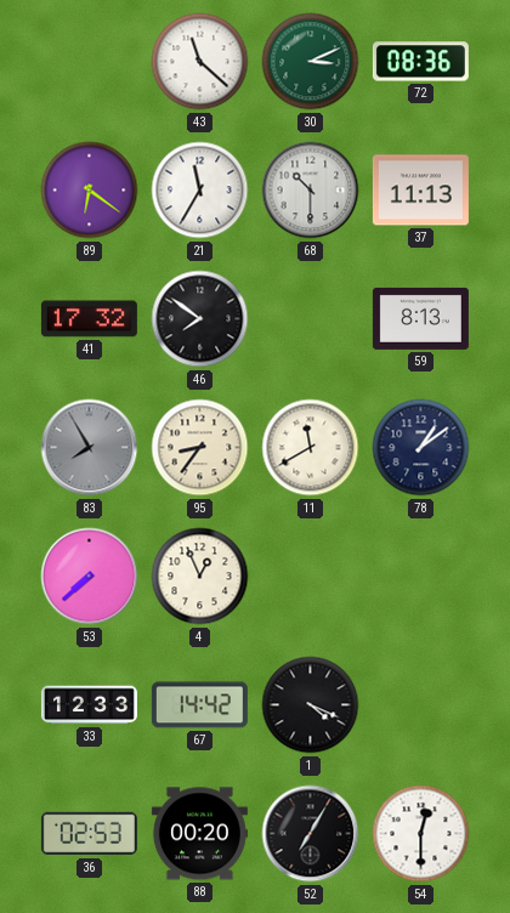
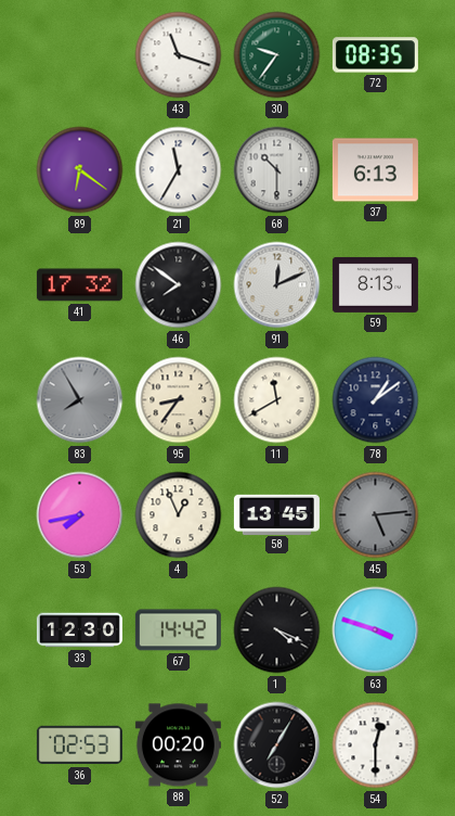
43: 11:22 -> 11:18 (179, 55)
30: 3:11 -> 9:36 (277, 55)
72: 08:36 -> 08:35 (375, 55)
37: 11:13 -> 6:13 (375, 170)
91: none -> 12:11 (277, 285)
53: 7:38 -> 7:43 (80, 515)
58: none -> 13:45 (276, 514)
45: none -> 5:14 (376, 515)
33: 12:33 -> 12:30 (79, 630)
63: none -> 3:48 (376, 630)
